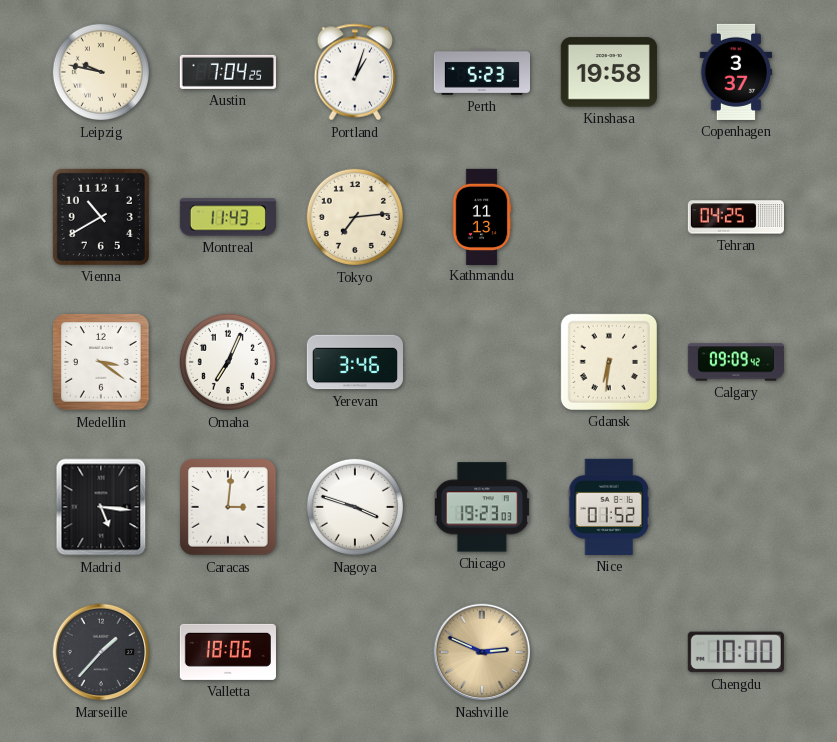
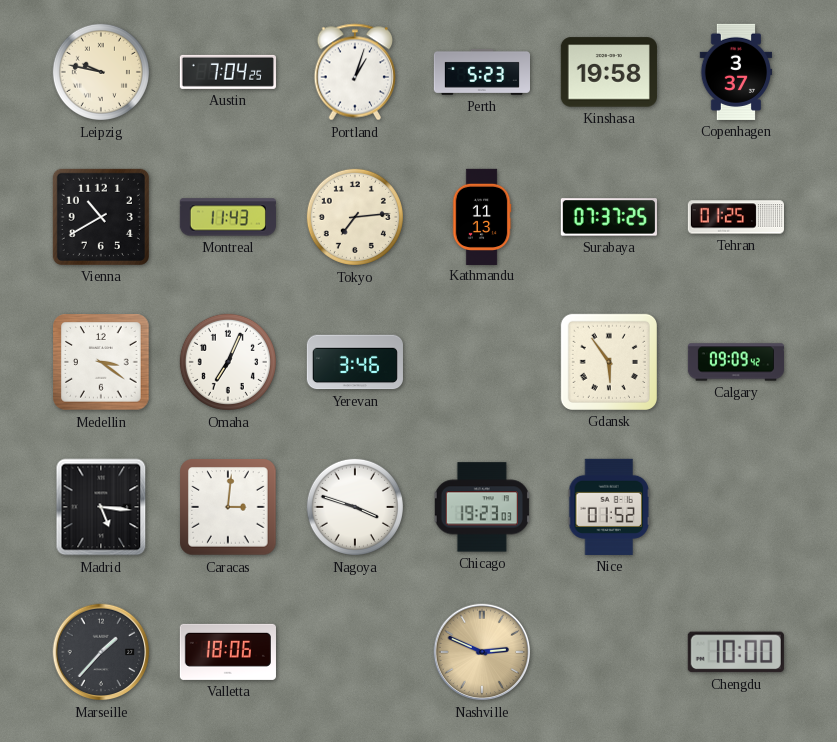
Surabaya: none -> 07:37 (609, 217)
Tehran: 04:25 -> 01:25 (736, 217)
Gdansk: 6:31 -> 5:54 (609, 362)
